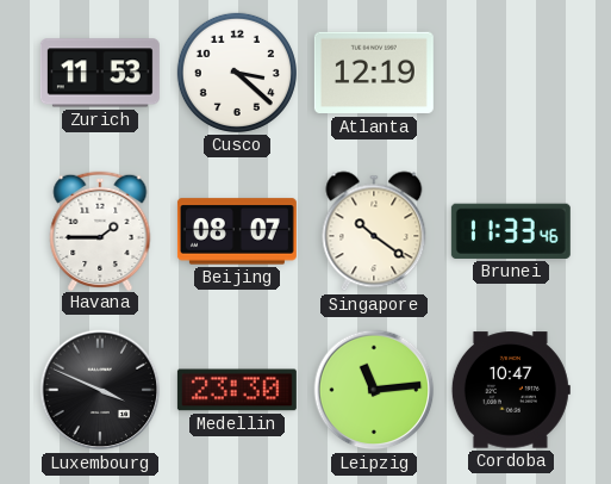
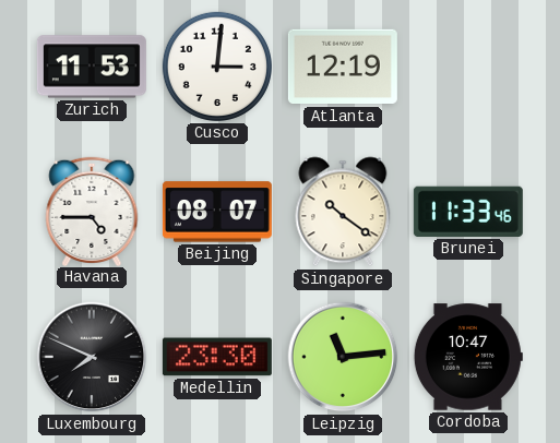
Cusco: 3:22 -> 3:01 (217, 67)
Havana: 1:45 -> 4:45 (92, 211)
Luxembourg: 3:49 -> 7:49 (92, 357)
